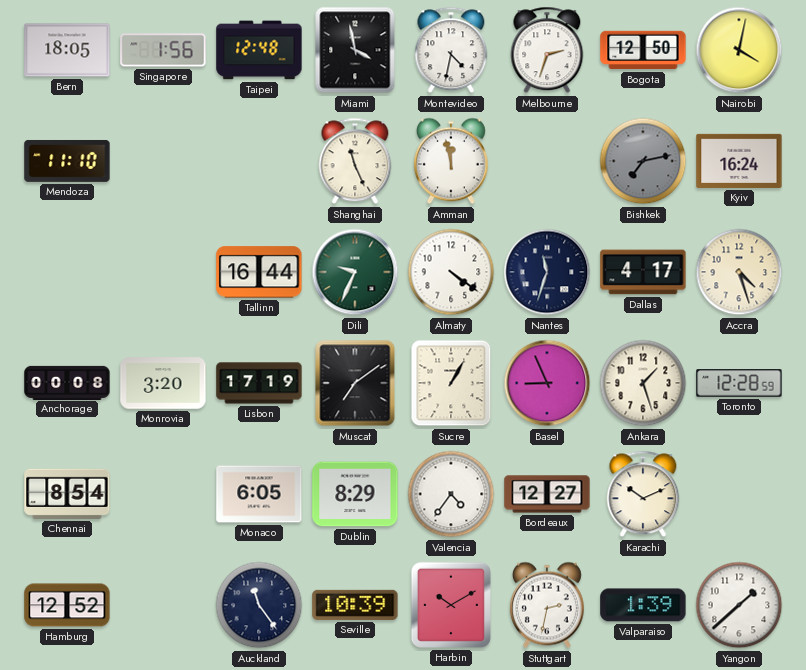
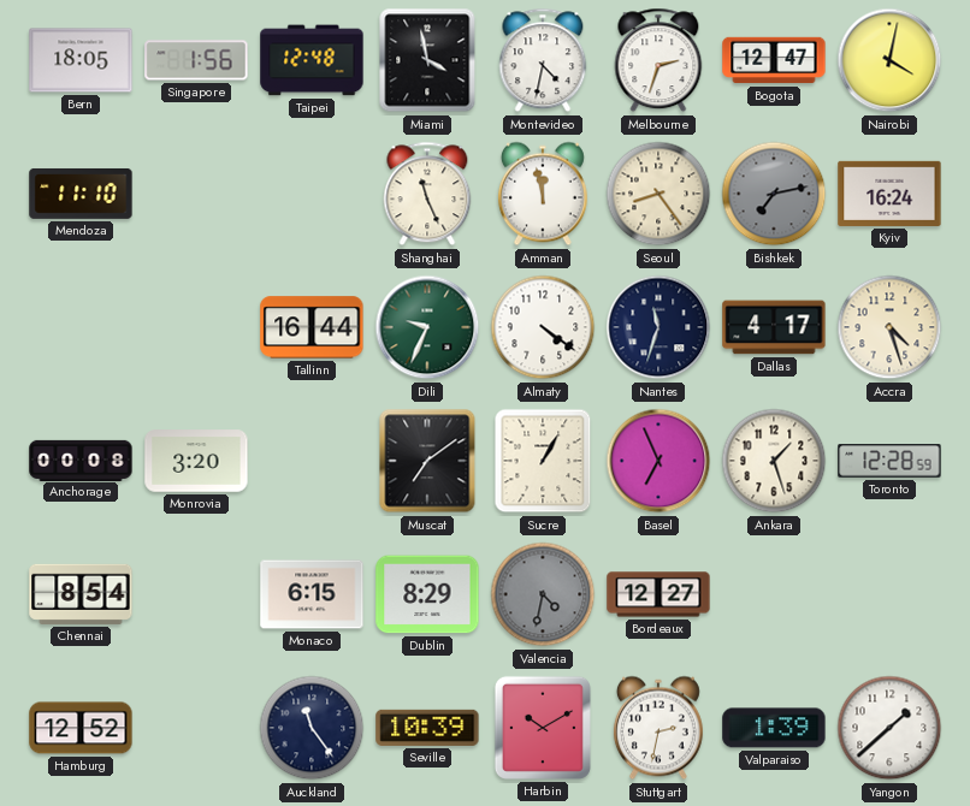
Bogota: 12:50 -> 12:47 (774, 60)
Seoul: none -> 8:24 (658, 194)
Lisbon: 17:19 -> none (259, 383)
Basel: 8:56 -> 6:56 (658, 461)
Monaco: 6:05 -> 6:15 (312, 594)
Valencia: 4:36 -> 4:32 (543, 594)
Valencia dial: white -> grey (543, 594)
Karachi: 10:11 -> none (643, 494)
